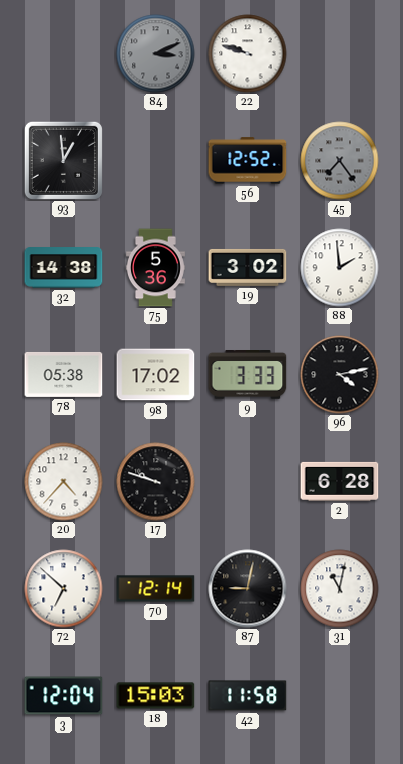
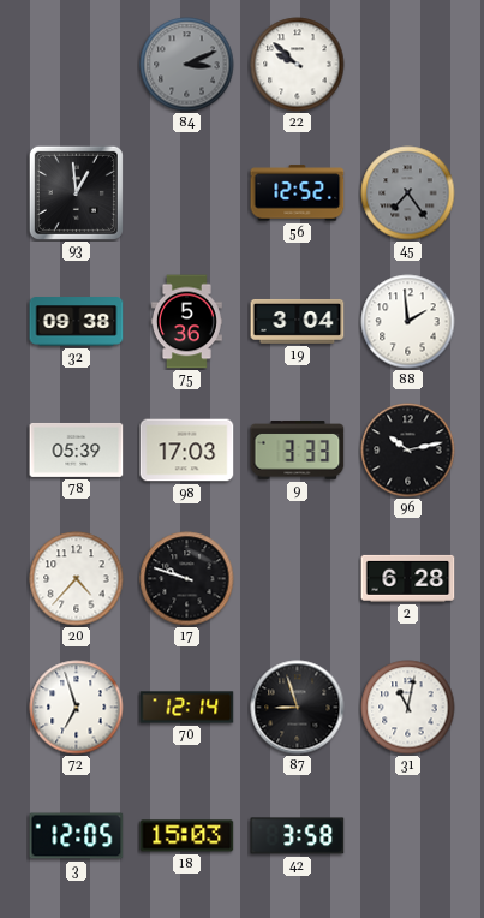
22: 9:48 -> 9:52 (298, 65)
32: 14:38 -> 09:38 (77, 322)
19: 3:02 -> 3:04 (298, 321)
78: 05:38 -> 05:39 (77, 449)
98: 17:02 -> 17:03 (187, 451)
96: 4:13 -> 10:13 (408, 451)
72: 6:52 -> 6:57 (77, 708)
87: 9:02 -> 8:57 (298, 708)
3: 12:04 -> 12:05 (77, 836)
42: 11:58 -> 3:58 (298, 836)
